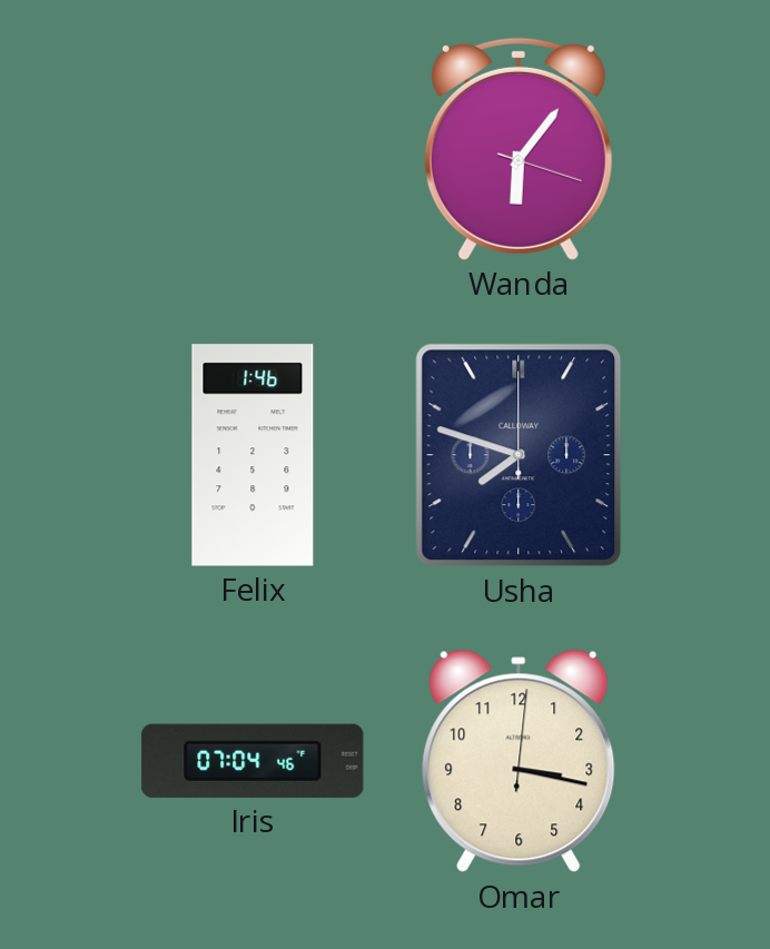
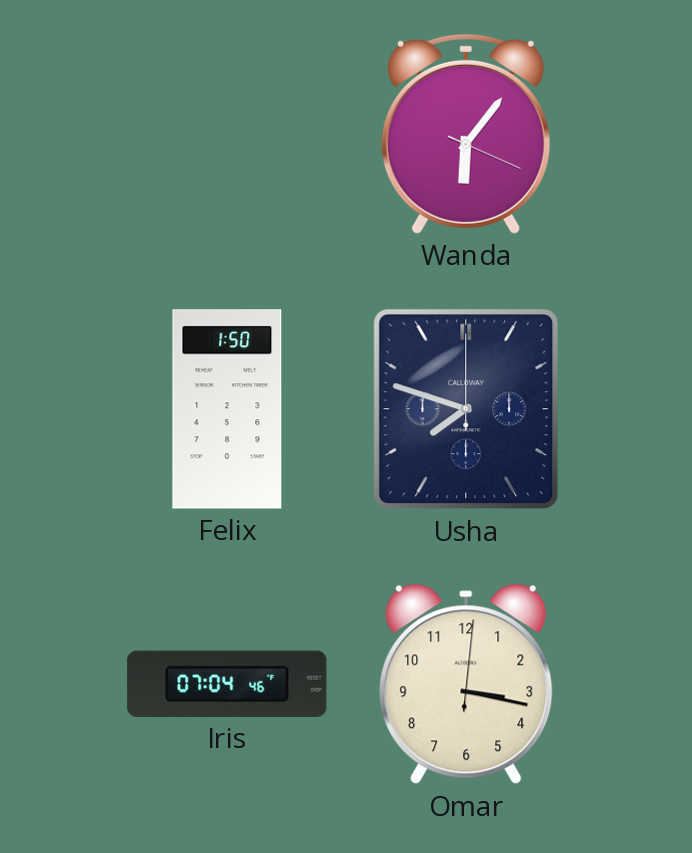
Wanda: 6:06:18 -> 6:06:19 (466, 134)
Felix: 1:46 -> 1:50 (227, 409)
